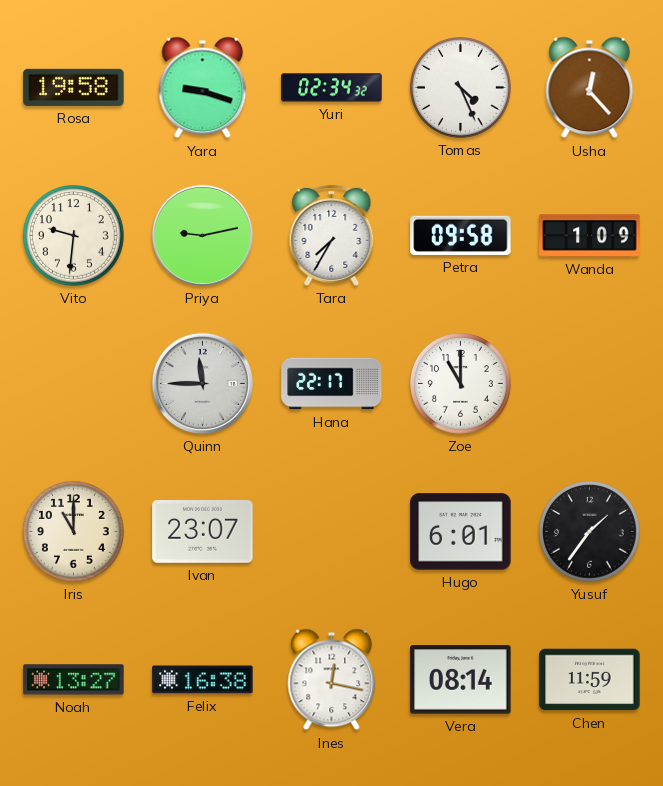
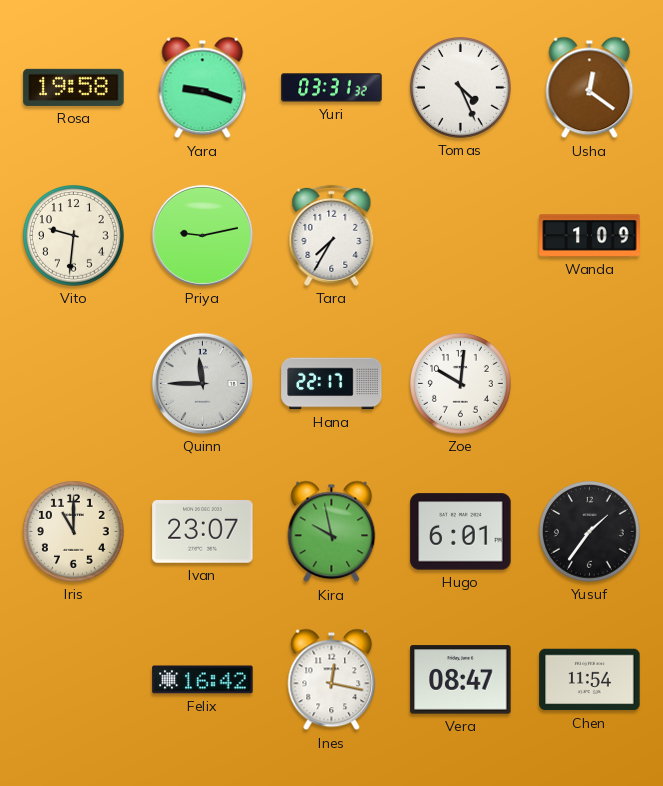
Yuri: 02:34 -> 03:31 (332, 88)
Usha: 12:23 -> 12:21 (590, 88)
Petra: 09:58 -> none (461, 235)
Zoe: 11:00 -> 10:01 (461, 384)
Kira: none -> 9:58 (332, 532)
Noah: 13:27 -> none (74, 680)
Felix: 16:38 -> 16:42 (203, 680)
Vera: 08:14 -> 08:47 (461, 680)
Chen: 11:59 -> 11:54 (590, 680)
